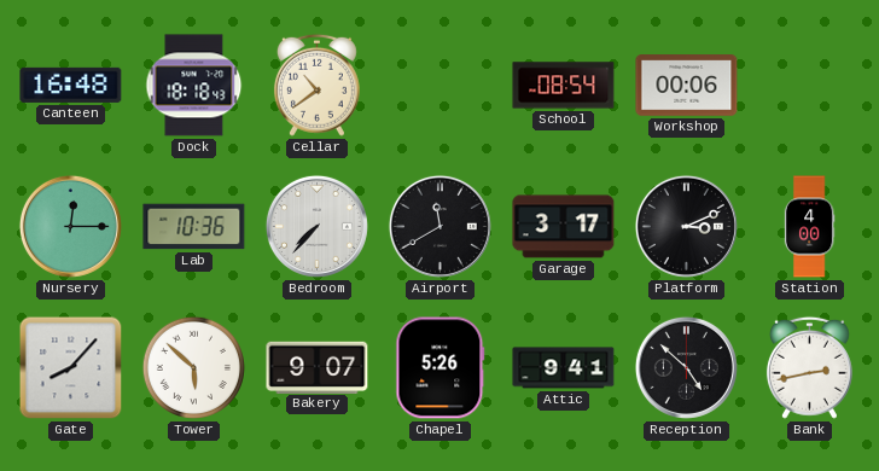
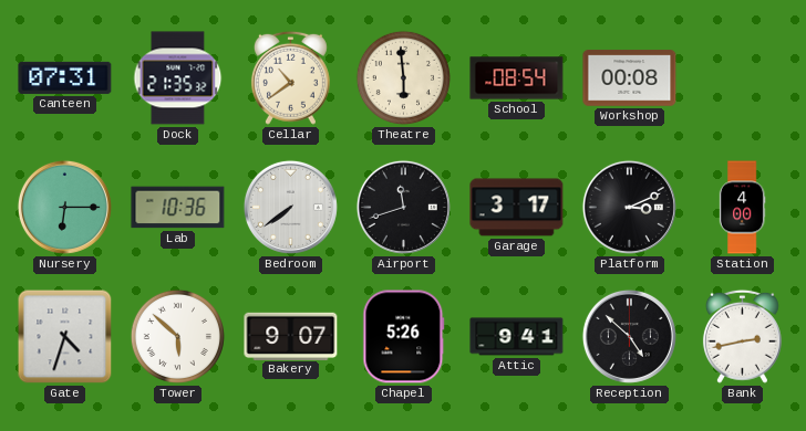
Canteen: 16:48 -> 07:31 (65, 77)
Dock: 18:18 -> 21:35 (178, 78)
Theatre: none -> 5:59 (403, 77)
Workshop: 00:06 -> 00:08 (630, 78)
Nursery: 12:15 -> 6:15 (64, 207)
Bedroom: 7:37 -> 7:39 (290, 207)
Airport: 11:40 -> 11:42 (403, 207)
Gate: 8:07 -> 4:33 (65, 337)
